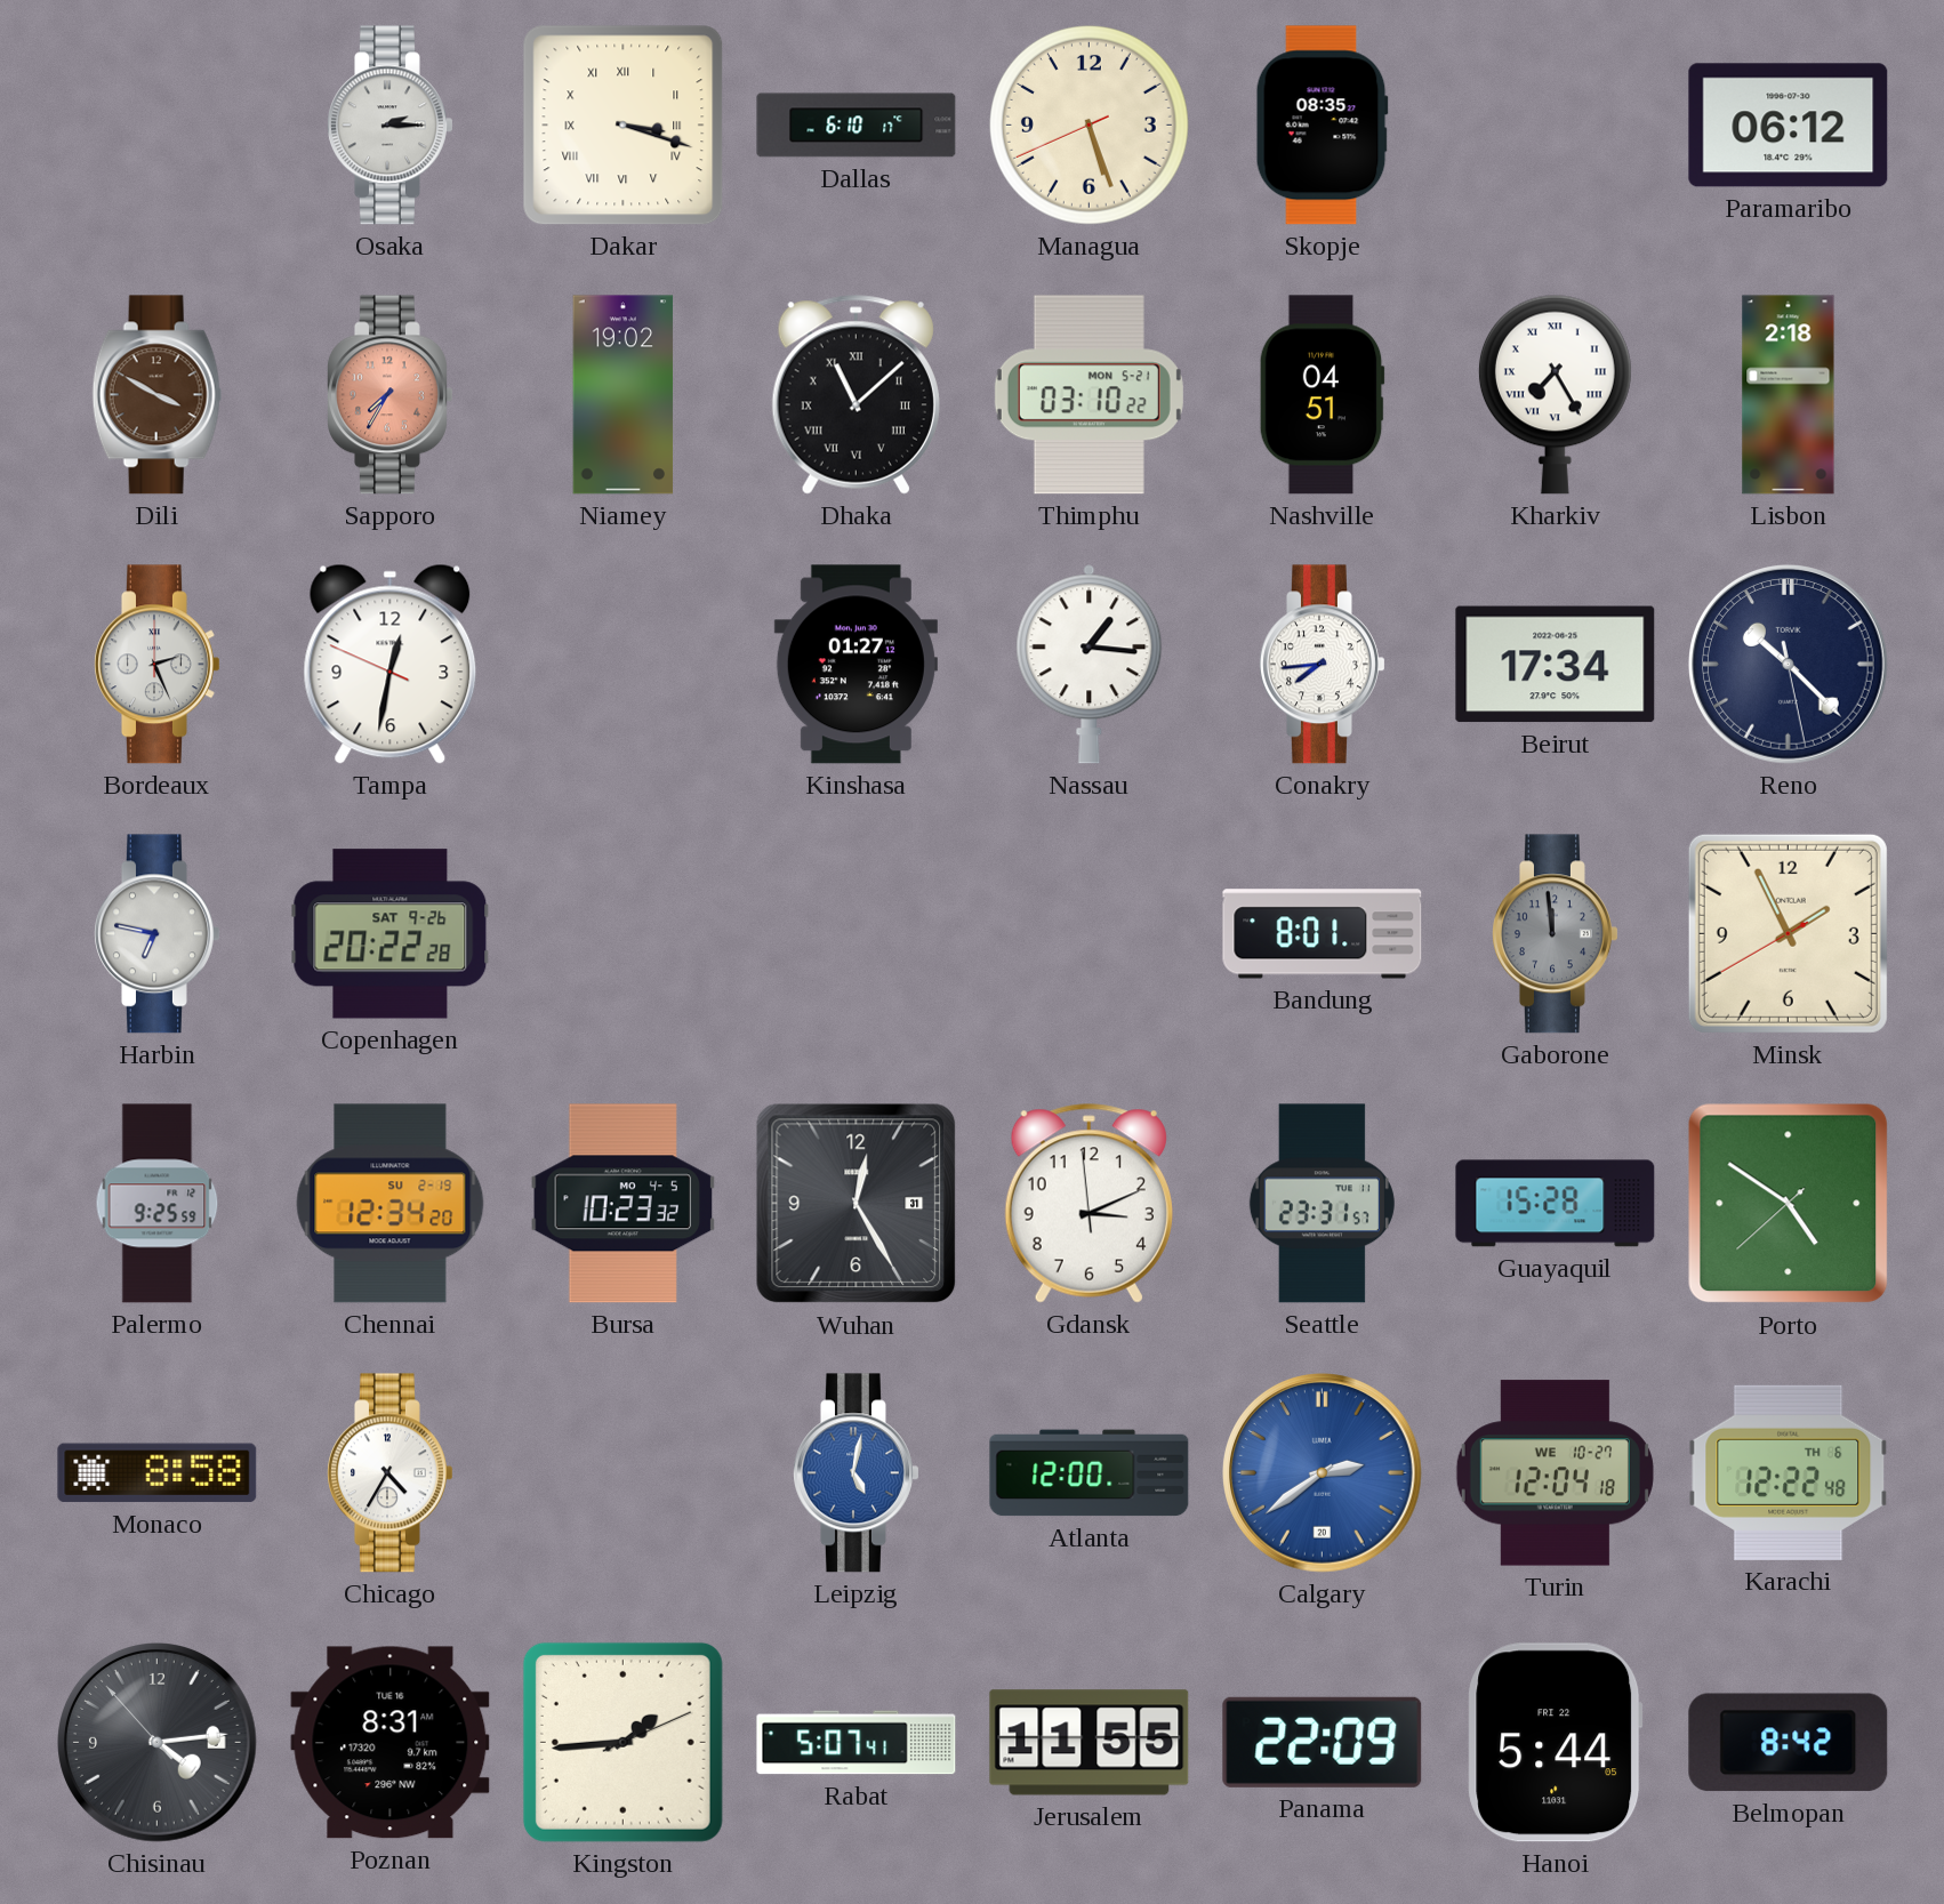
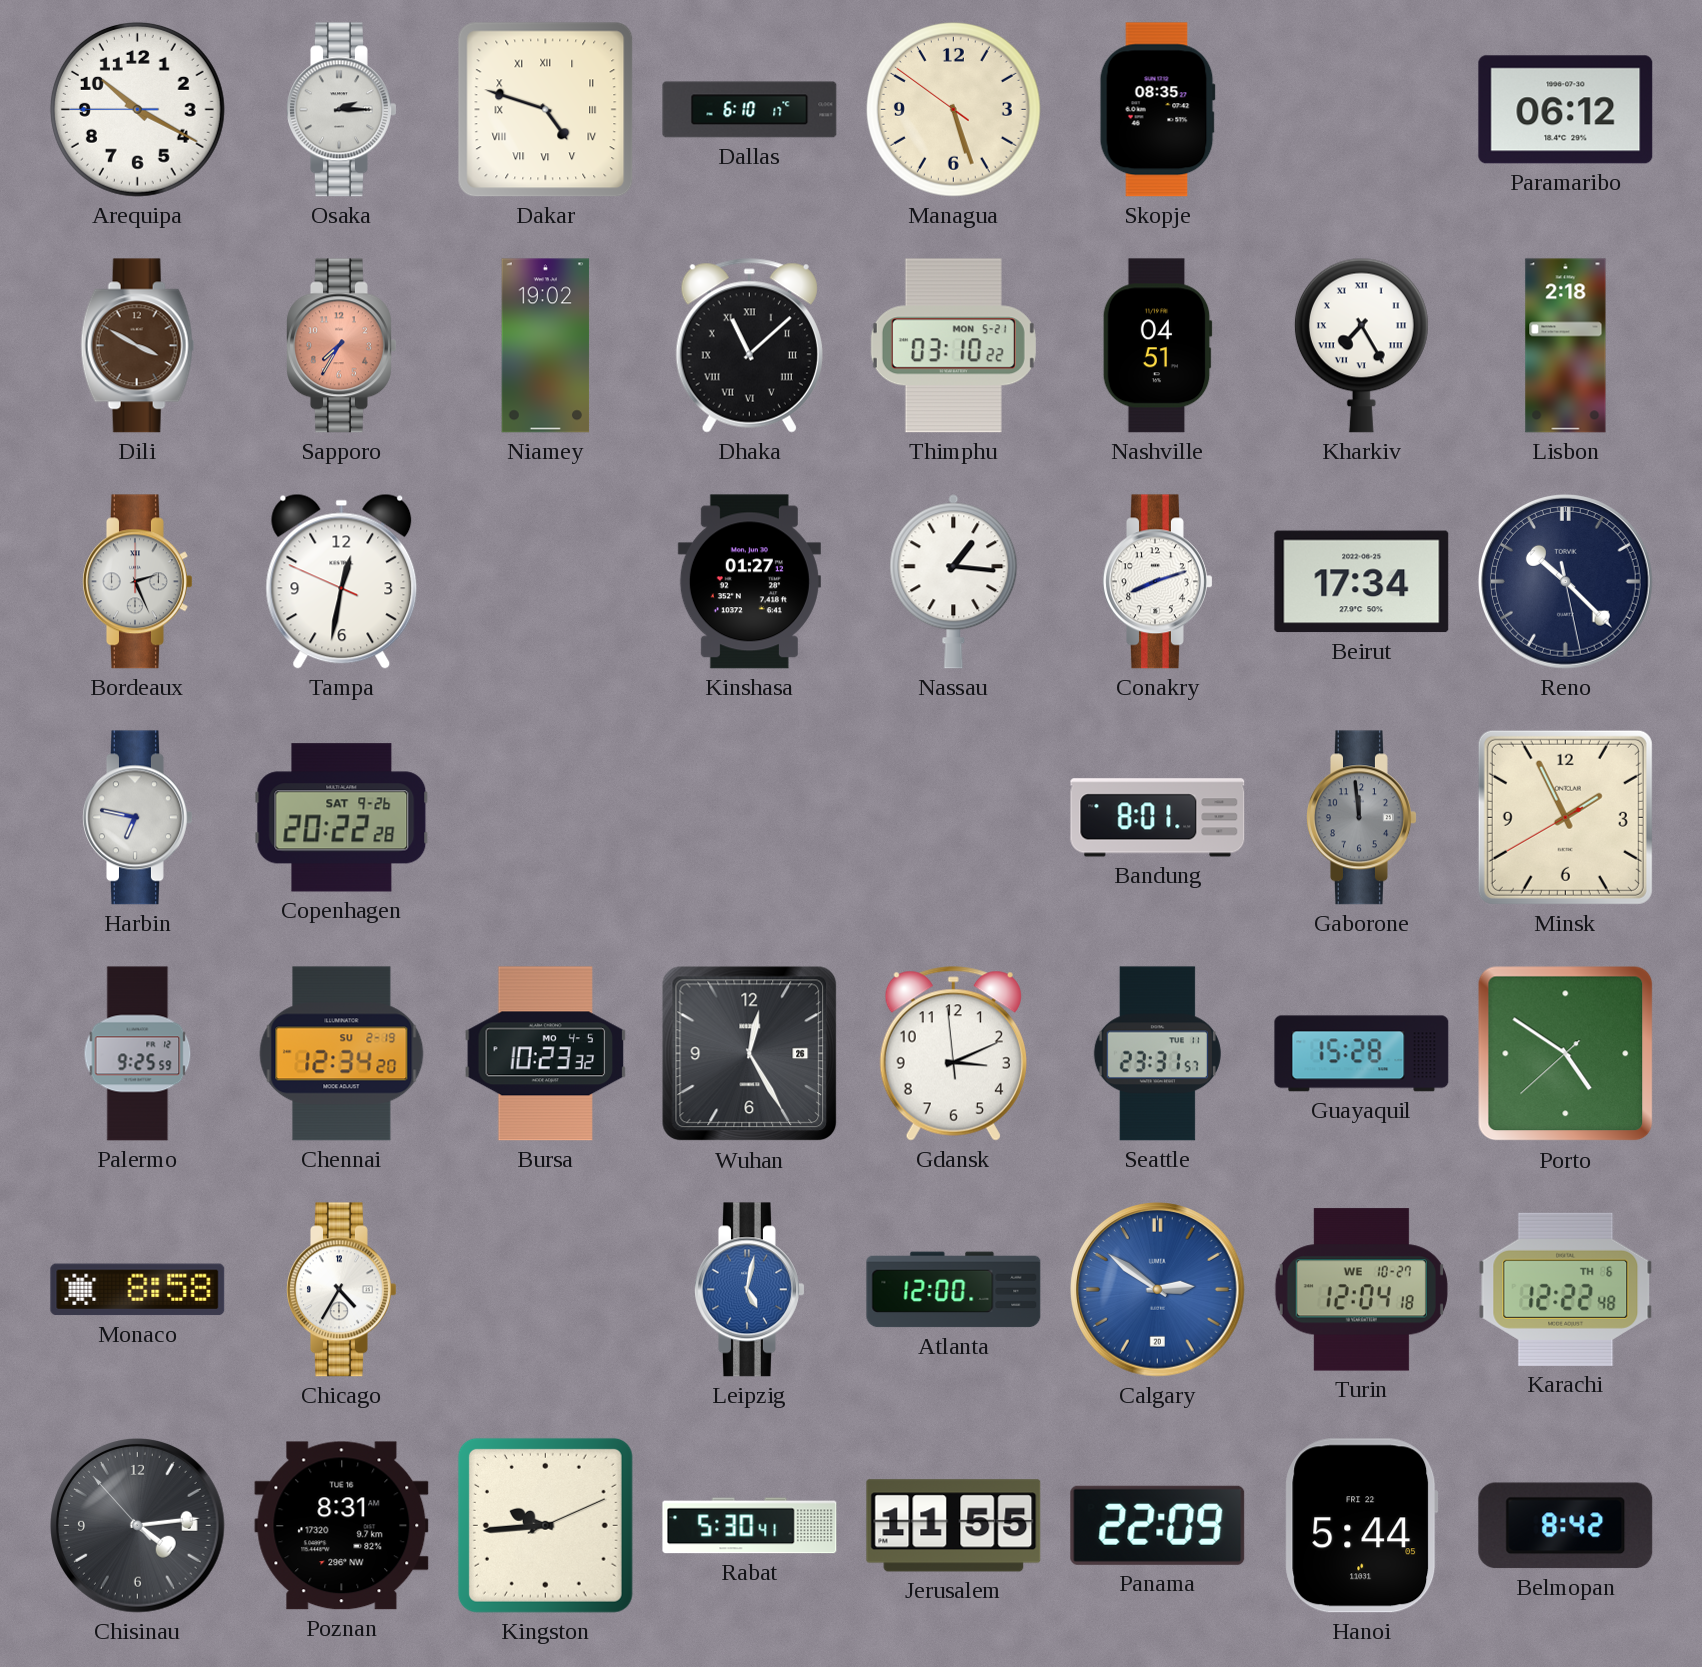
Arequipa: none -> 10:19 (137, 109)
Dakar: 3:18 -> 4:48 (546, 110)
Managua: 5:26:41 -> 5:26:51 (953, 109)
Conakry: 7:44 -> 8:12 (1158, 582)
Wuhan date: 31 -> 26 (750, 1054)
Calgary: 2:39 -> 2:51 (1158, 1290)
Kingston: 1:44 -> 9:44 (545, 1525)
Rabat: 5:07 -> 5:30 (750, 1526)
